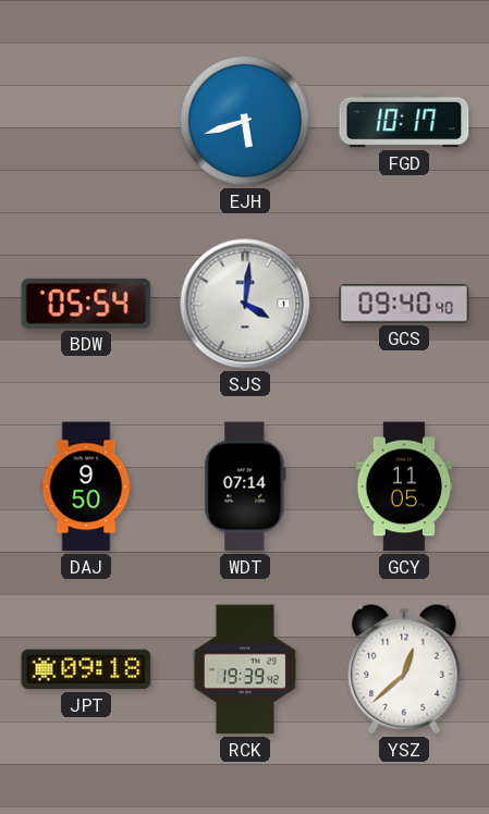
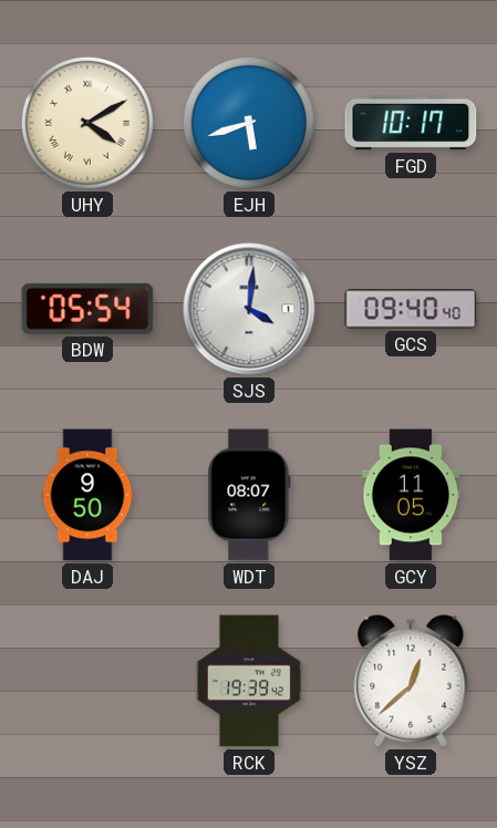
UHY: none -> 4:10 (87, 123)
WDT: 07:14 -> 08:07 (249, 495)
JPT: 09:18 -> none (86, 669)
